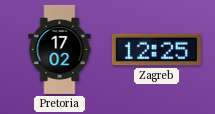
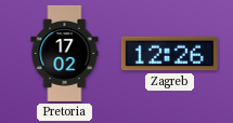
Zagreb: 12:25 -> 12:26 (169, 54)
